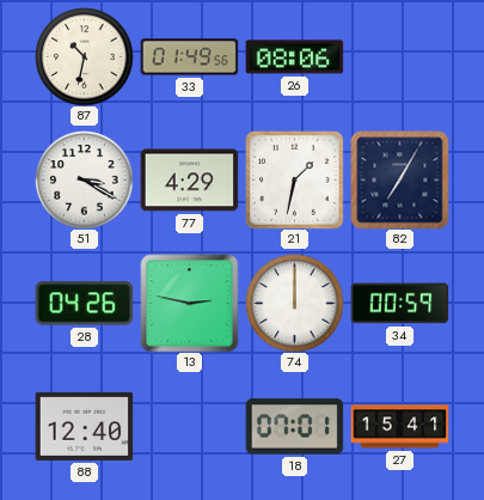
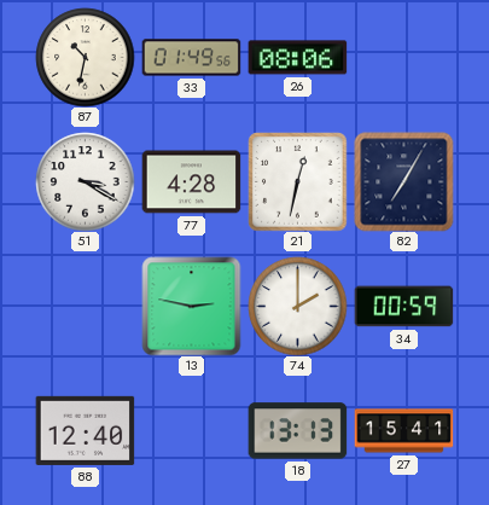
77: 4:29 -> 4:28 (191, 182)
21: 1:32 -> 12:32 (297, 181)
28: 04:26 -> none (84, 304)
74: 12:00 -> 2:00 (297, 306)
18: 07:01 -> 13:13 (297, 431)
